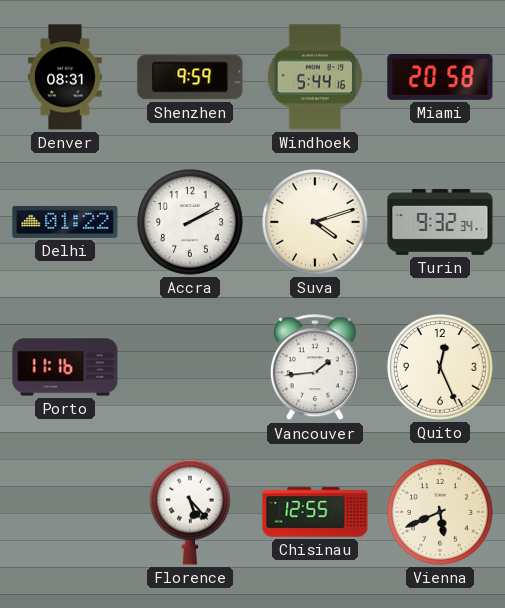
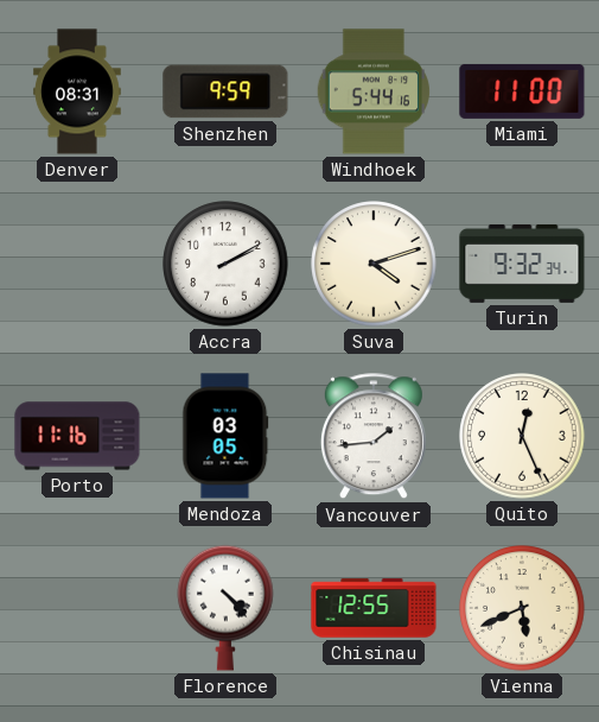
Miami: 20:58 -> 11:00 (522, 91)
Delhi: 01:22 -> none (65, 222)
Mendoza: none -> 03:05 (225, 436)
Florence: 5:23 -> 4:23 (227, 608)
